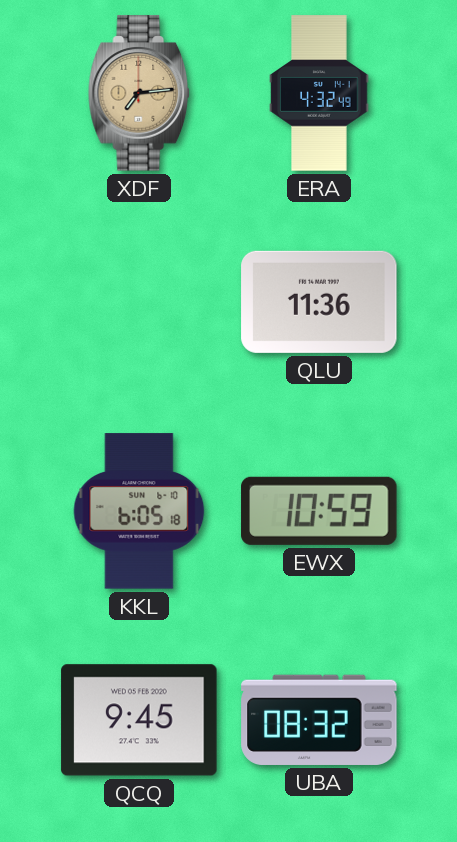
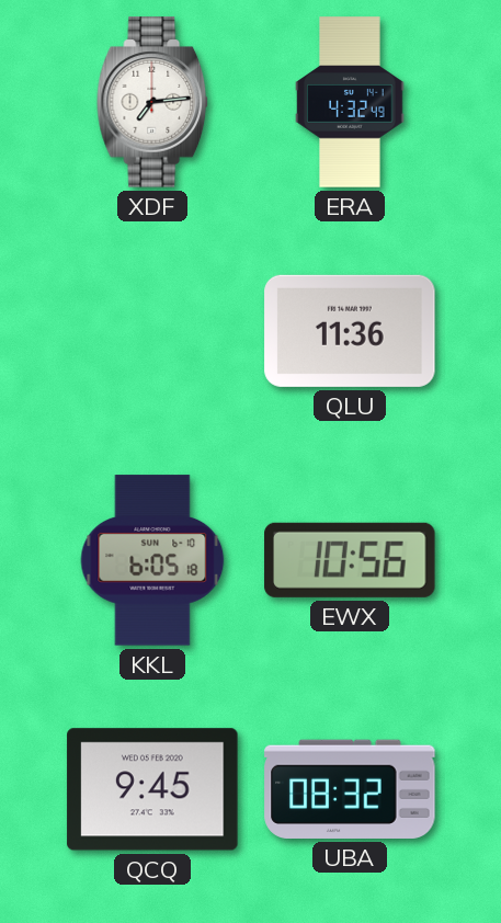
XDF dial: champagne -> white (153, 102)
EWX: 10:59 -> 10:56 (350, 560)
